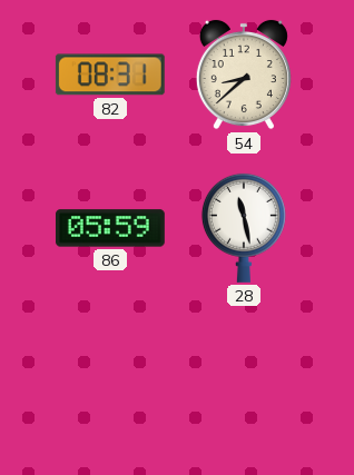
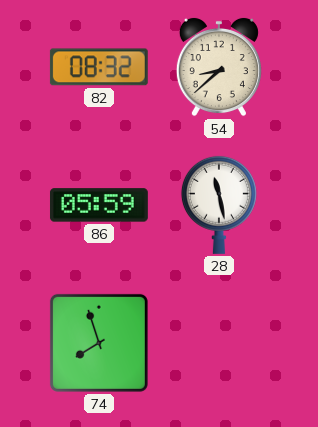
82: 08:31 -> 08:32 (99, 67)
74: none -> 7:57 (99, 343)
